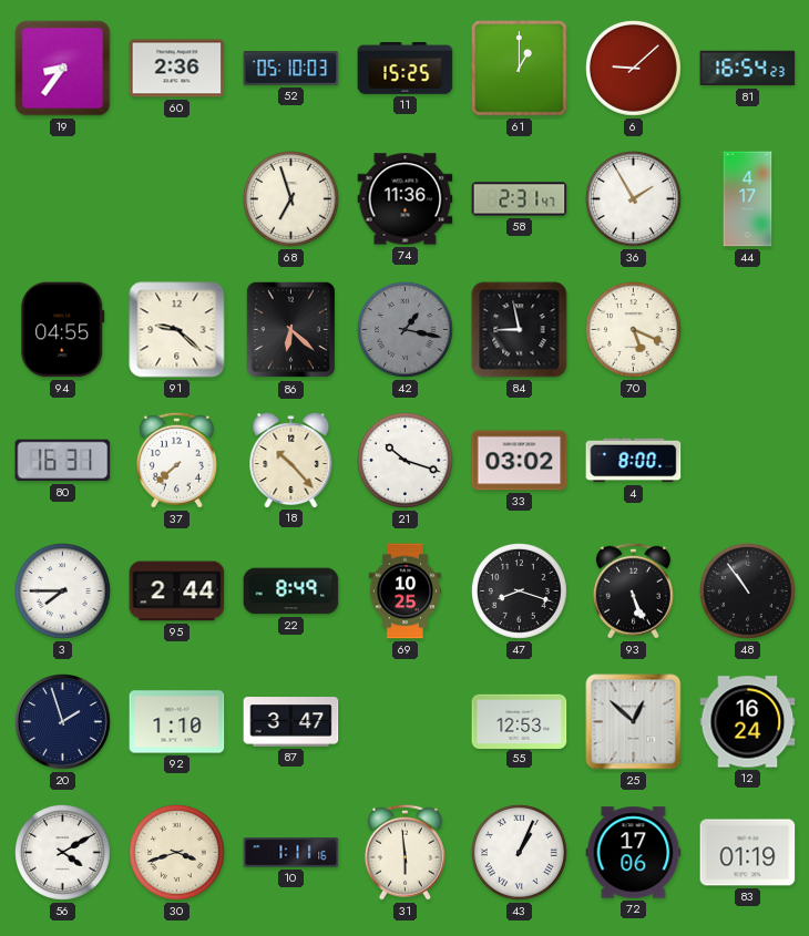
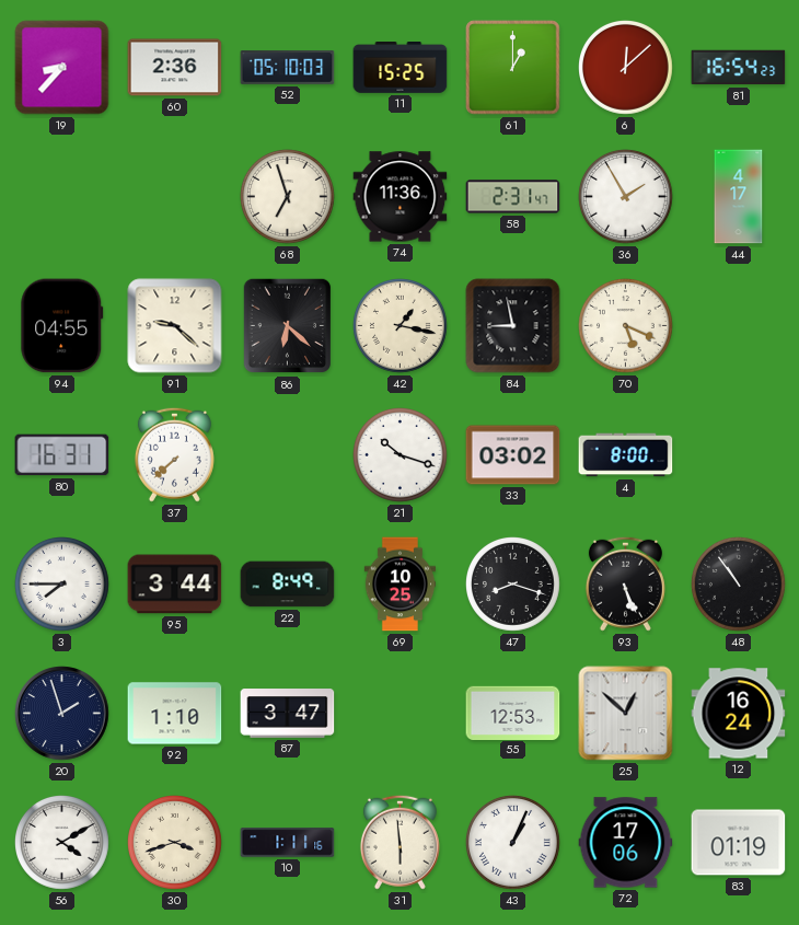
19: 8:36 -> 8:37 (62, 68)
6: 9:08 -> 12:08 (626, 68)
42 dial: grey -> cream (401, 326)
18: 10:23 -> none (291, 461)
95: 2:44 -> 3:44 (175, 585)
